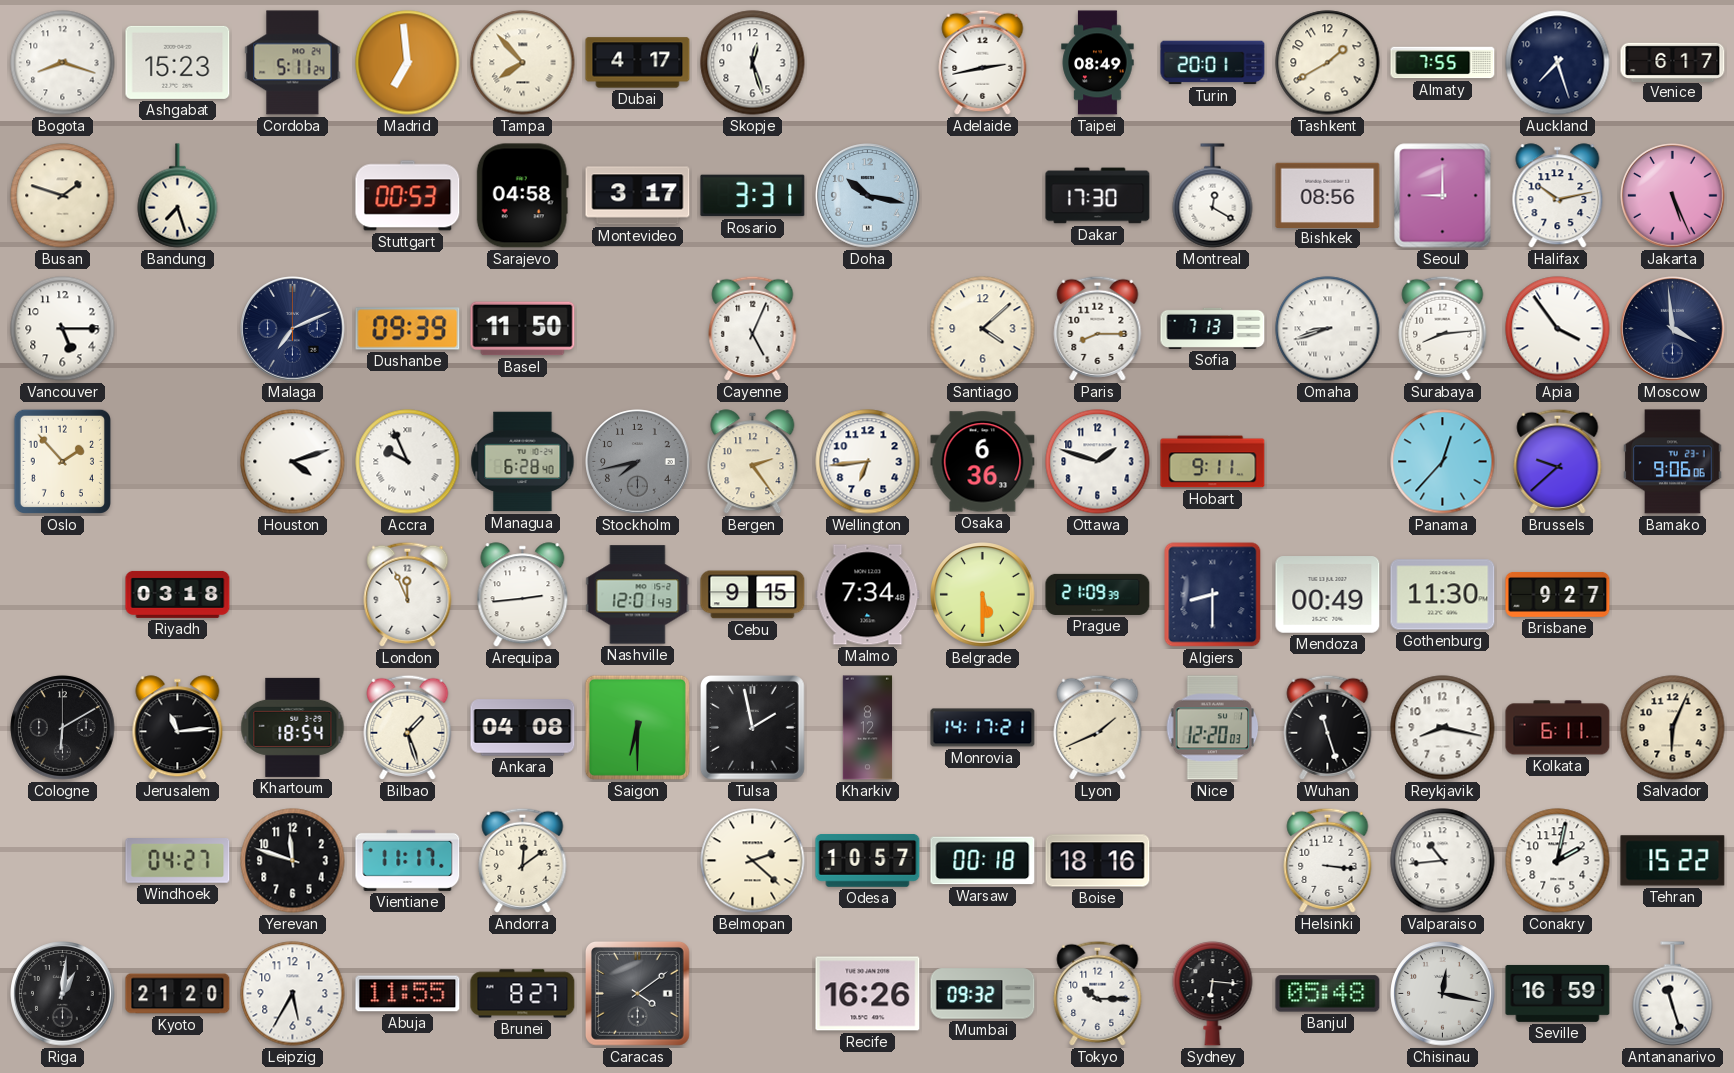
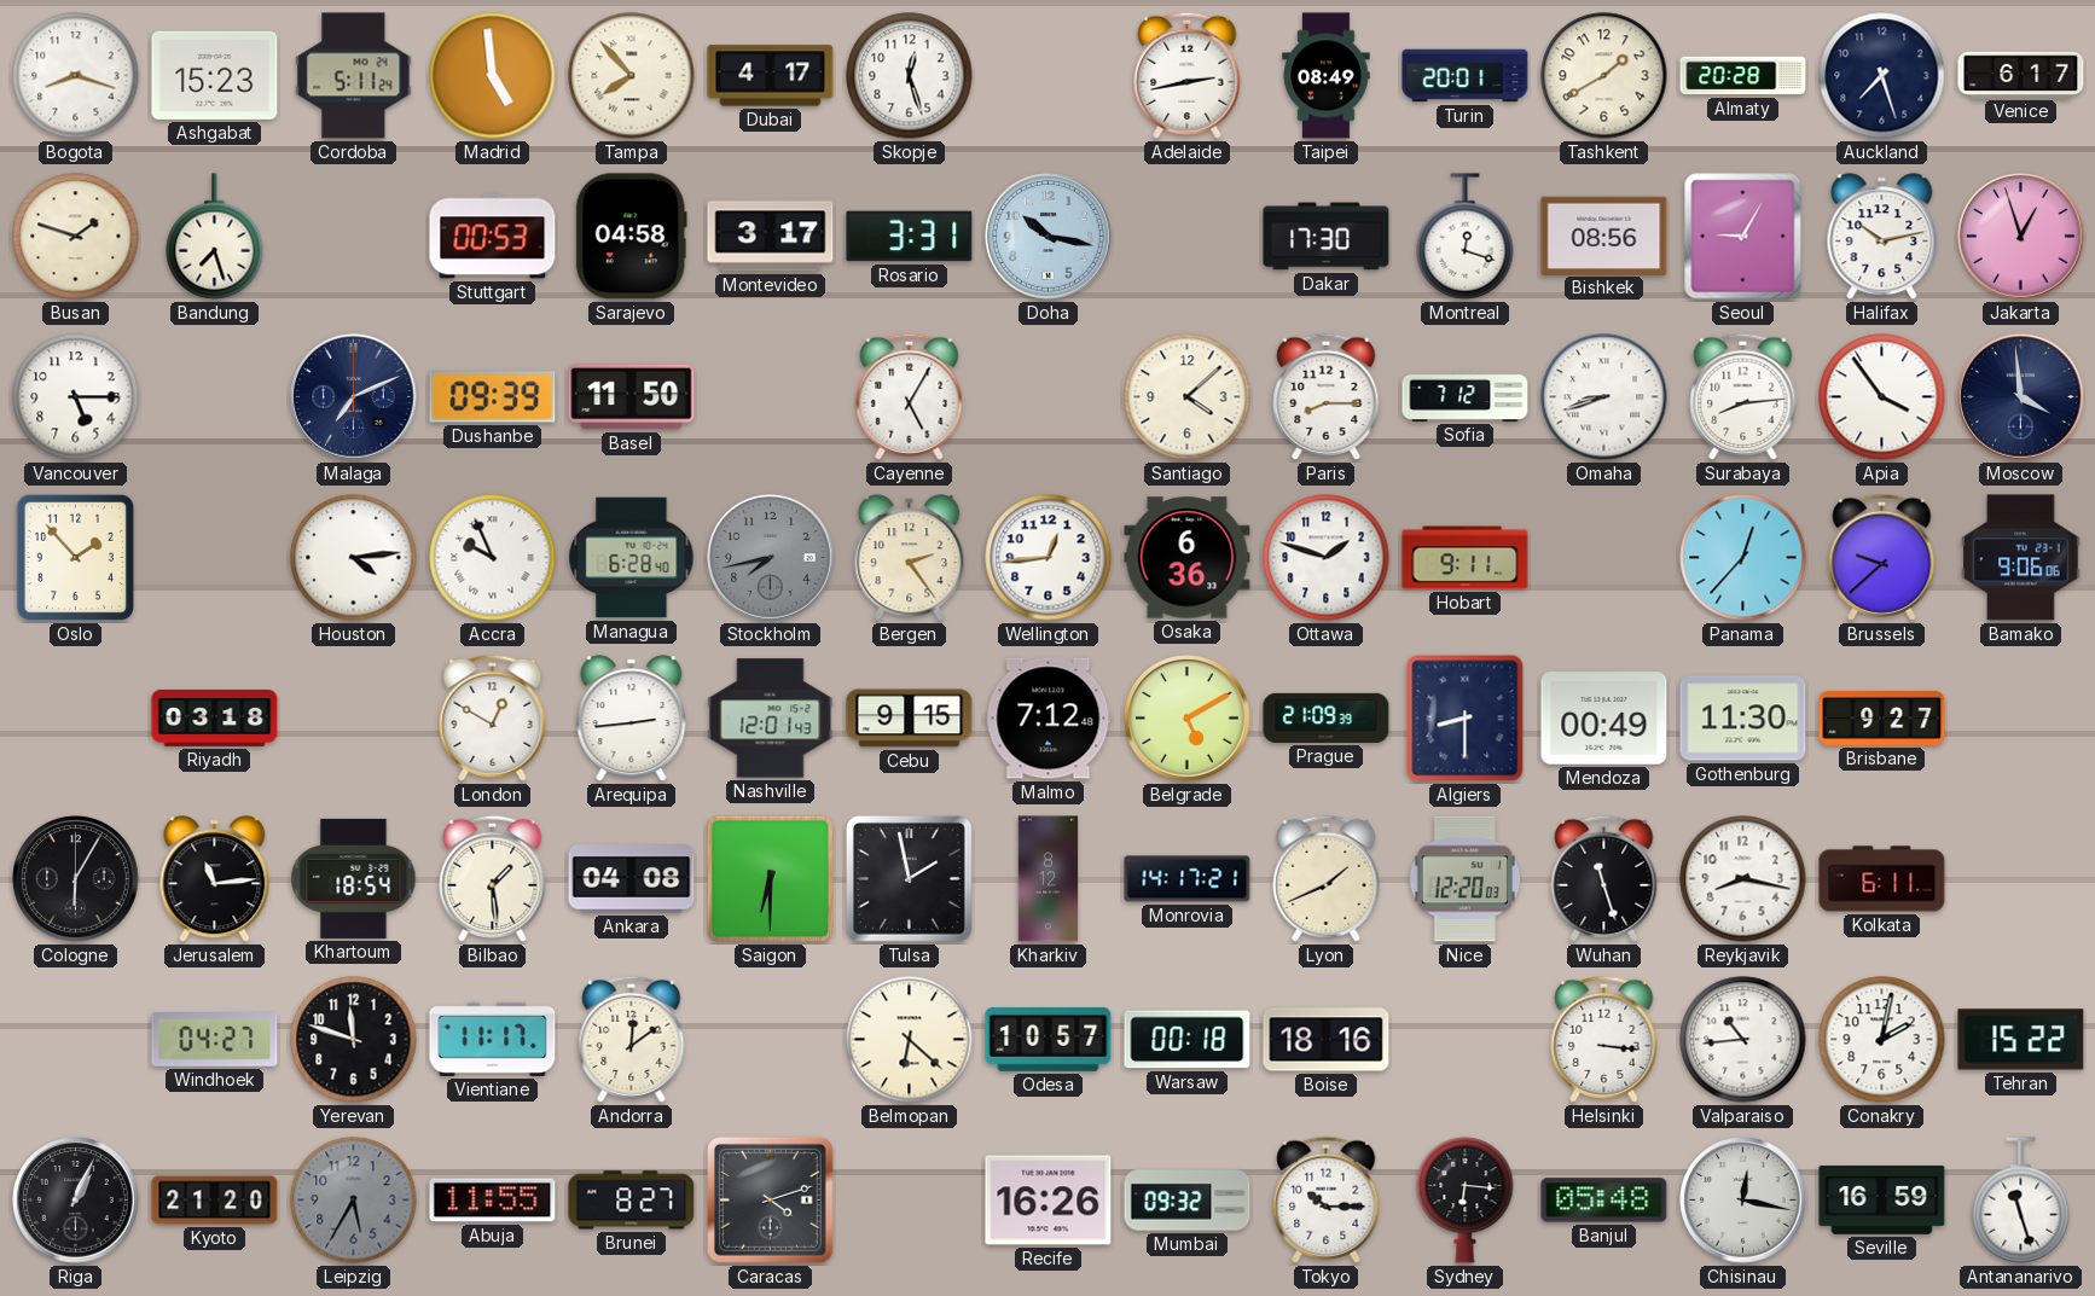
Madrid: 6:59 -> 4:59 (493, 76)
Almaty: 7:55 -> 20:28 (1743, 76)
Montreal: 12:20 -> 12:18 (1466, 237)
Seoul: 9:00 -> 9:05 (1743, 237)
Jakarta: 5:26 -> 12:57 (2021, 237)
Cayenne: 5:04 -> 5:05 (910, 396)
Sofia: 7:13 -> 7:12 (1466, 396)
Houston: 4:12 -> 4:14 (354, 558)
Wellington: 6:44 -> 12:44 (1049, 558)
London: 11:56 -> 12:50 (493, 717)
Malmo: 7:34 -> 7:12 (1049, 719)
Belgrade: 5:30 -> 5:10 (1188, 719)
Cologne: 6:10 -> 6:05 (76, 879)
Bilbao: 1:27 -> 1:29 (493, 878)
Salvador: 6:04 -> none (1673, 728)
Belmopan: 2:22 -> 6:22 (910, 1040)
Riga: 1:01 -> 1:04 (76, 1201)
Leipzig dial: white -> grey (354, 1201)
Caracas: 4:09 -> 4:12 (770, 1199)
